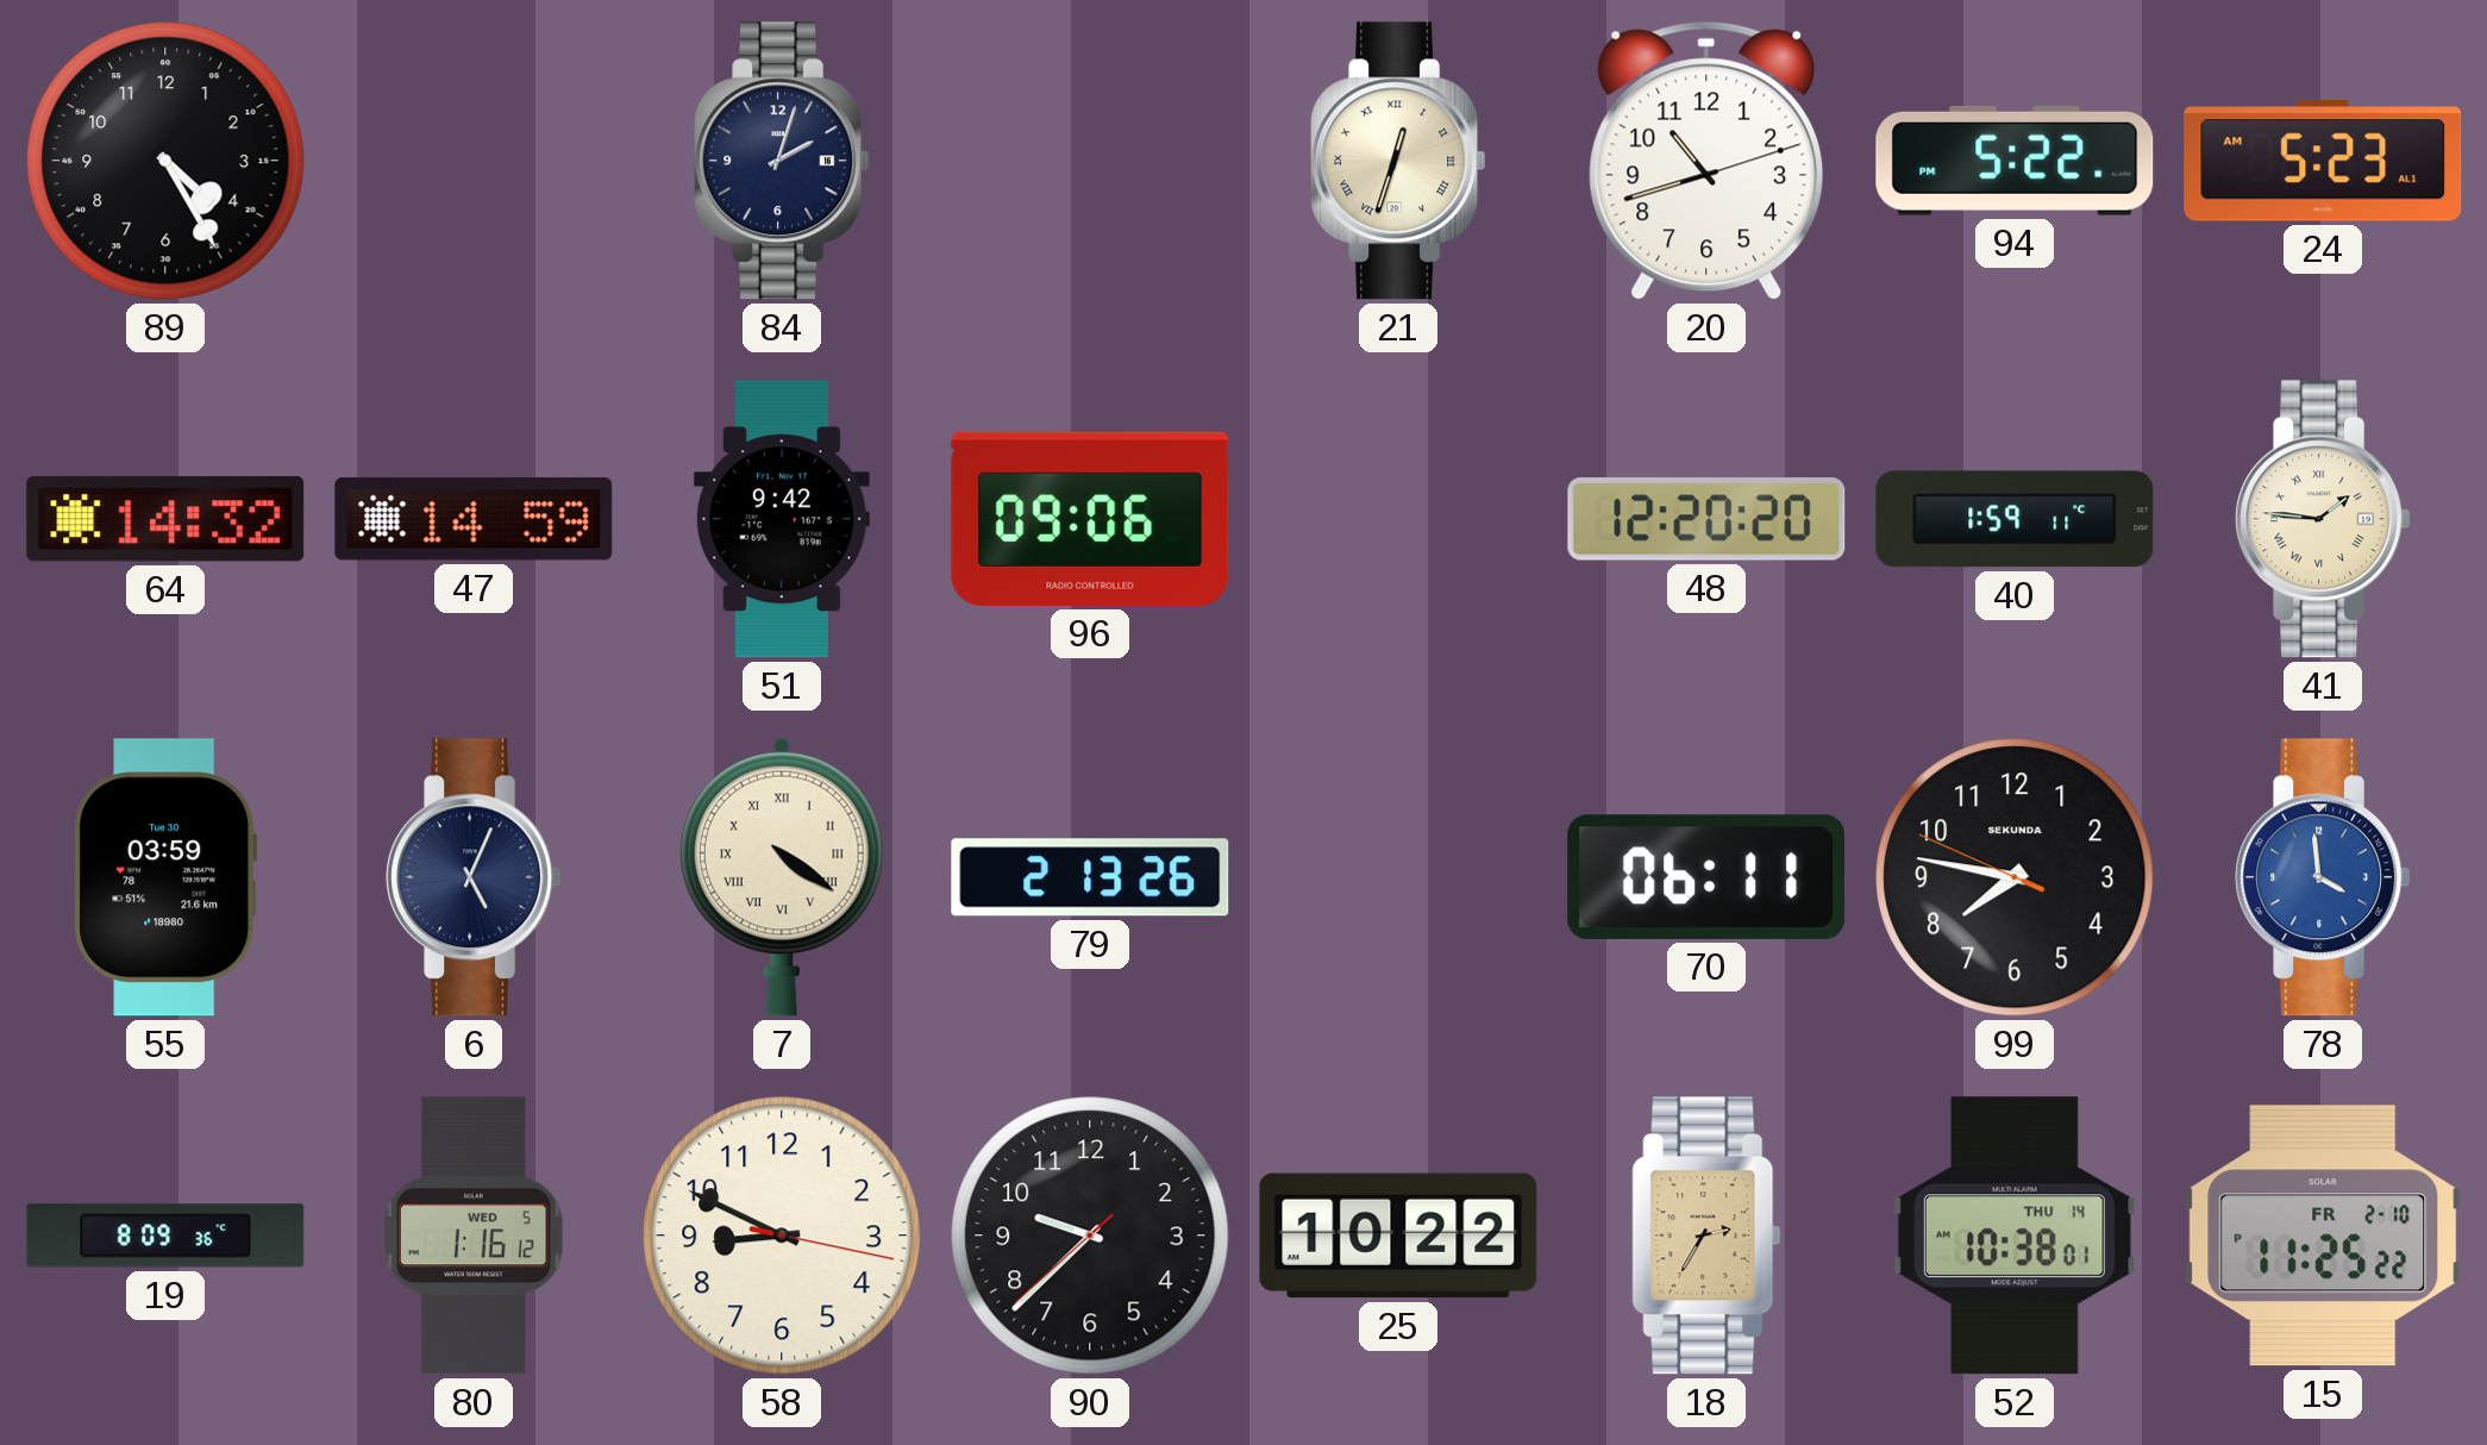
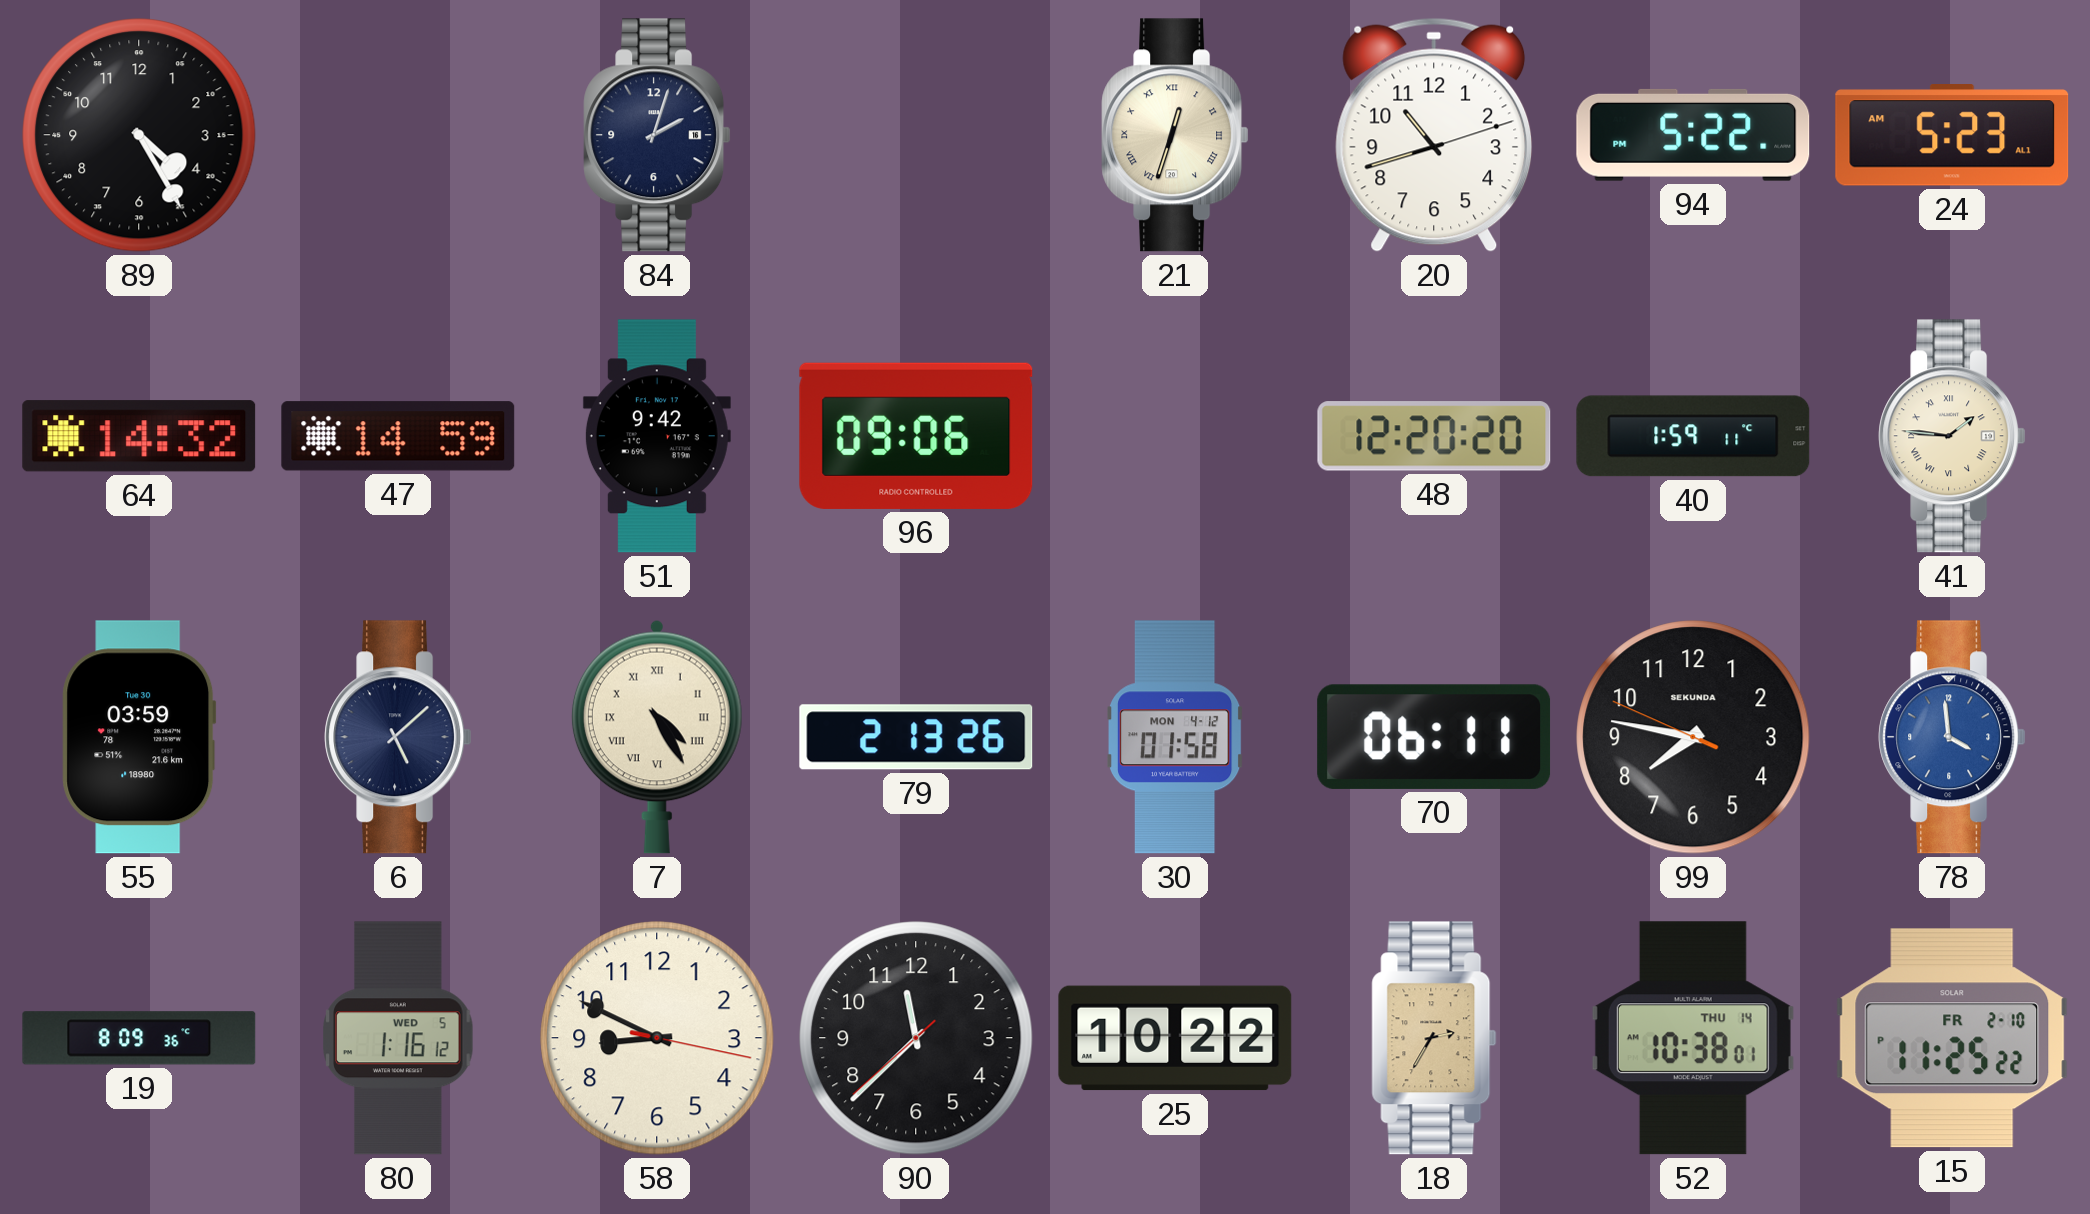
6: 5:04 -> 5:08 (398, 737)
7: 4:21 -> 4:25 (657, 737)
30: none -> 01:58 (1176, 737)
90: 9:37 -> 11:37 (916, 1038)
